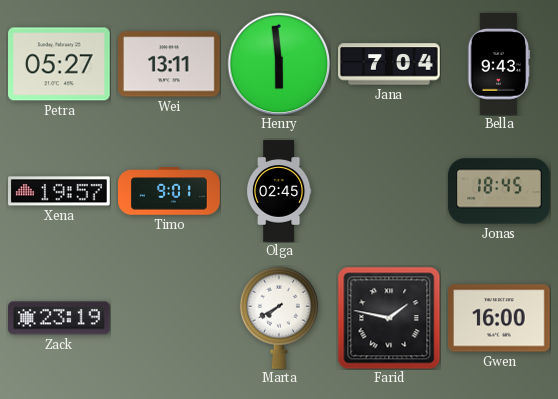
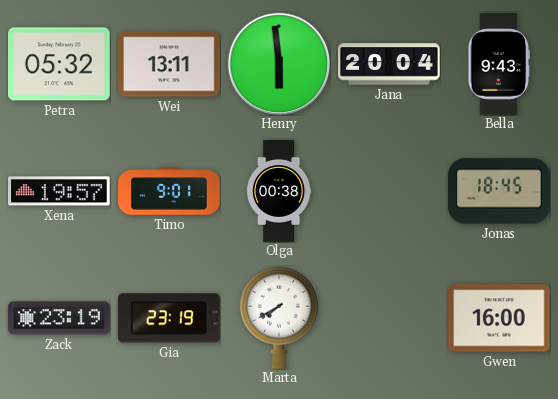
Petra: 05:27 -> 05:32 (60, 64)
Jana: 7:04 -> 20:04 (389, 64)
Olga: 02:45 -> 00:38 (279, 191)
Gia: none -> 23:19 (170, 318)
Farid: 1:47 -> none (389, 318)
